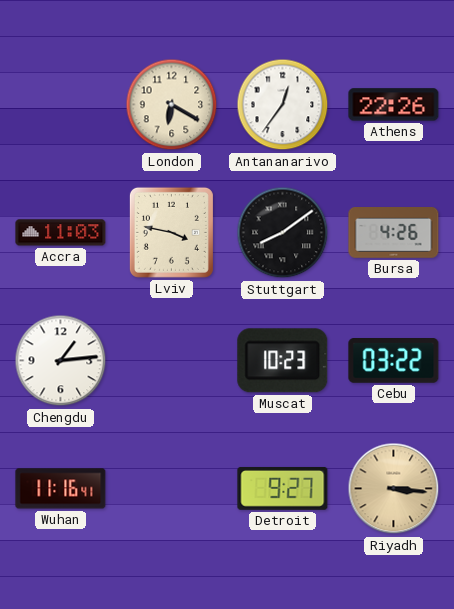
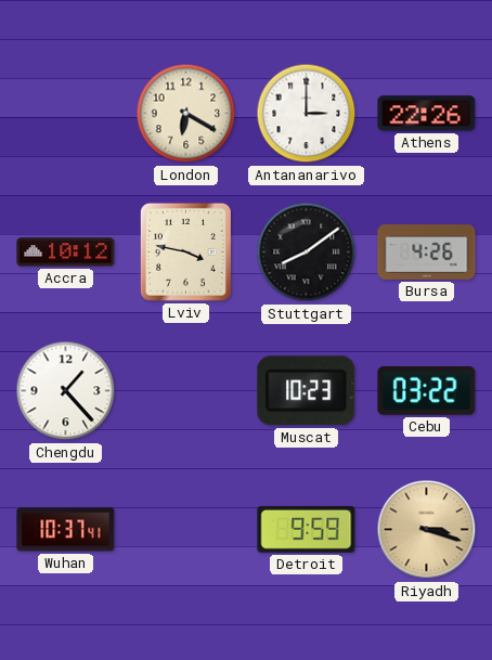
Antananarivo: 12:36 -> 3:00 (307, 114)
Accra: 11:03 -> 10:12 (66, 253)
Chengdu: 1:14 -> 1:23 (66, 391)
Wuhan: 11:16 -> 10:37 (66, 530)
Detroit: 9:27 -> 9:59 (307, 529)
Riyadh: 3:16 -> 3:18 (427, 530)
